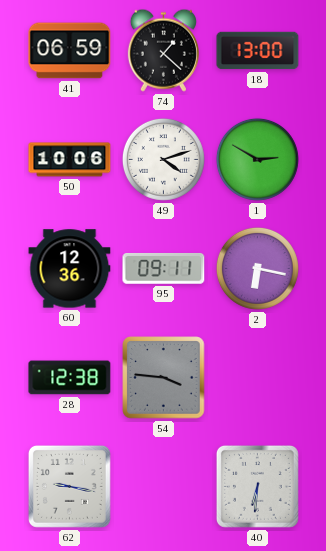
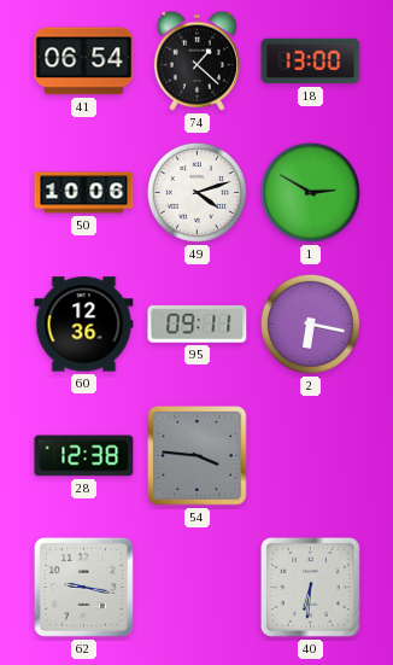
41: 06:59 -> 06:54 (84, 62)
